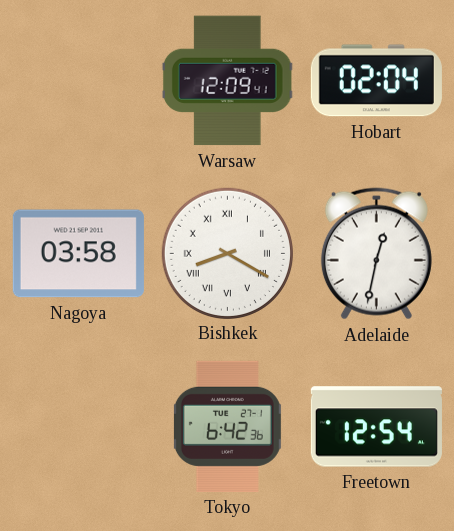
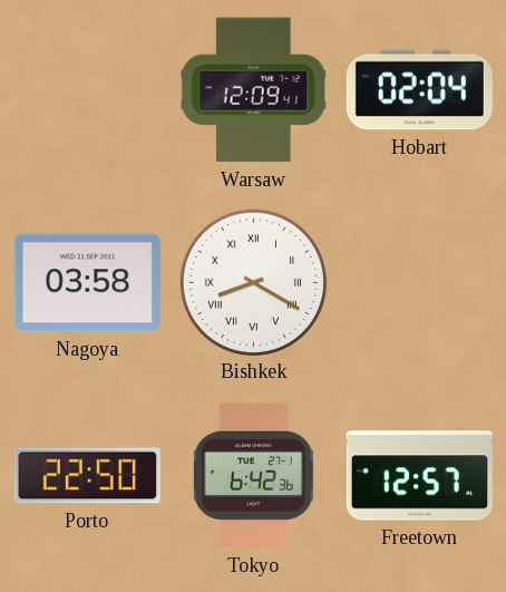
Adelaide: 12:32 -> none (376, 254)
Porto: none -> 22:50 (87, 476)
Freetown: 12:54 -> 12:57 (419, 476)
